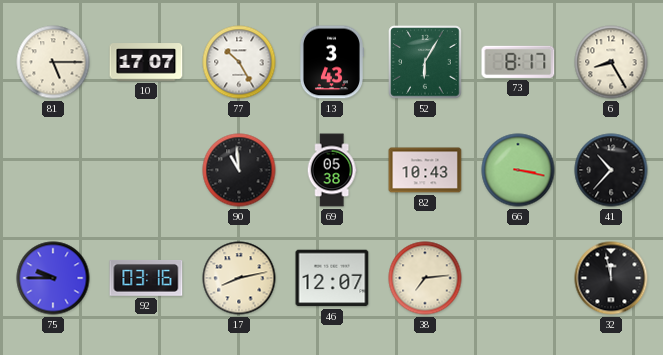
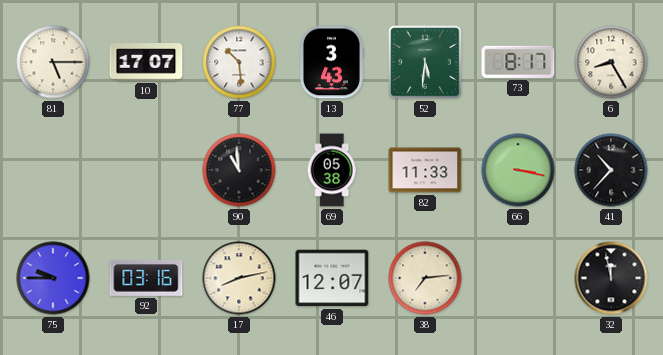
77: 10:25 -> 10:29 (239, 62)
52: 6:05 -> 5:31 (425, 62)
82: 10:43 -> 11:33 (425, 170)
